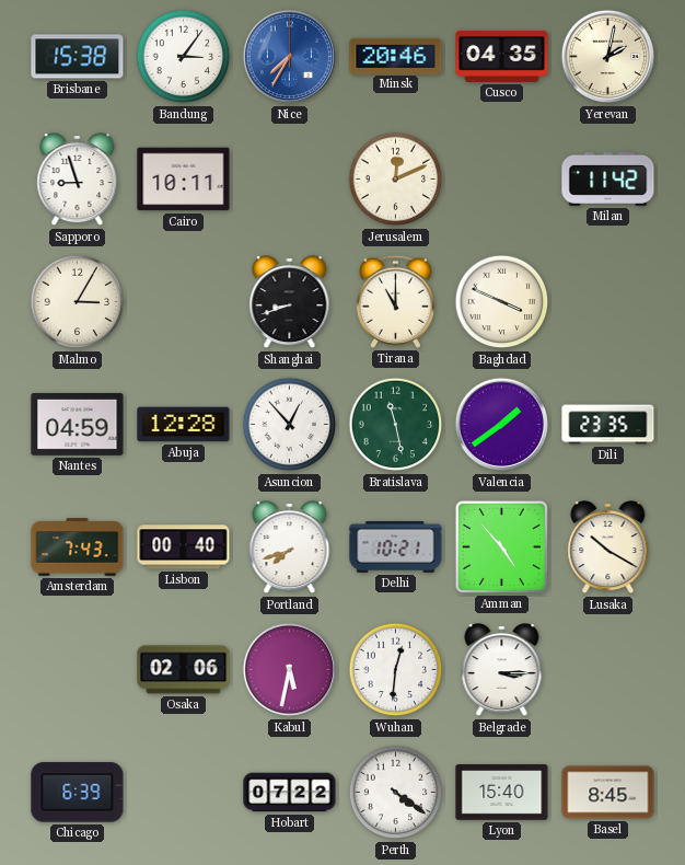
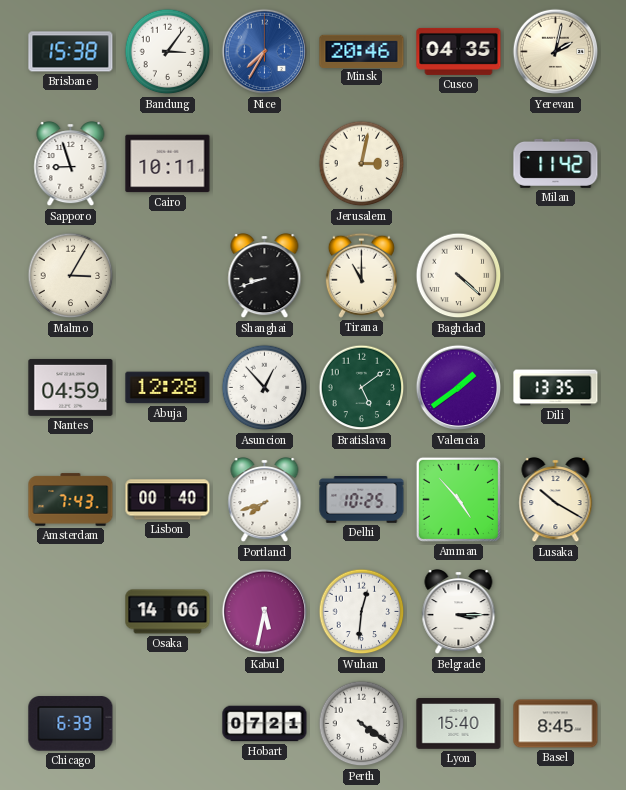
Jerusalem: 12:11 -> 3:02 (362, 164)
Baghdad: 3:49 -> 4:22 (459, 276)
Bratislava: 11:28 -> 5:09 (362, 388)
Dili: 23:35 -> 13:35 (556, 388)
Delhi: 10:21 -> 10:25 (362, 500)
Osaka: 02:06 -> 14:06 (168, 612)
Hobart: 07:22 -> 07:21 (265, 724)
